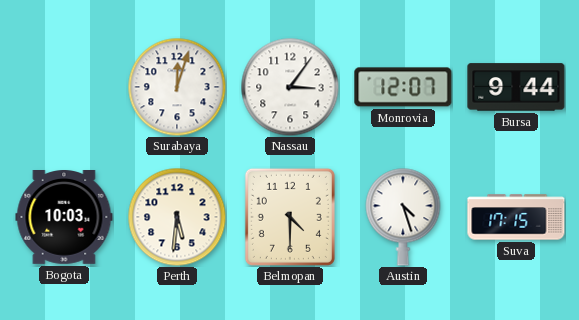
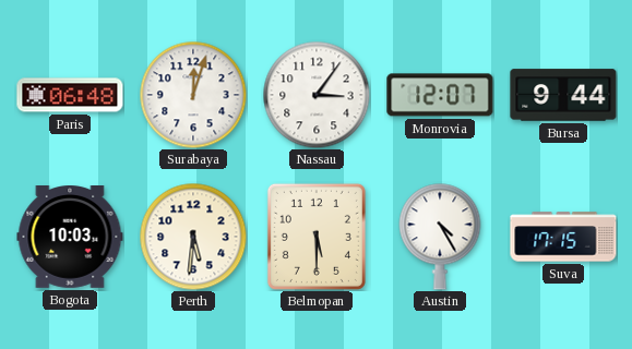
Paris: none -> 06:48 (70, 95)
Belmopan: 4:30 -> 5:30 (317, 237)
Austin: 4:27 -> 4:25 (440, 237)
